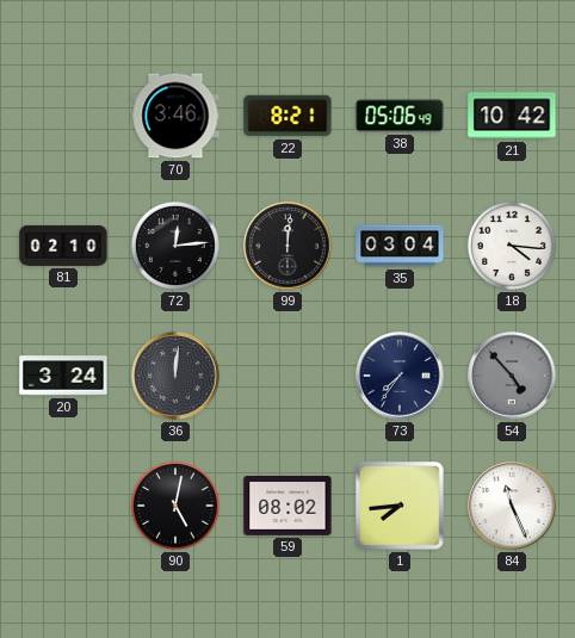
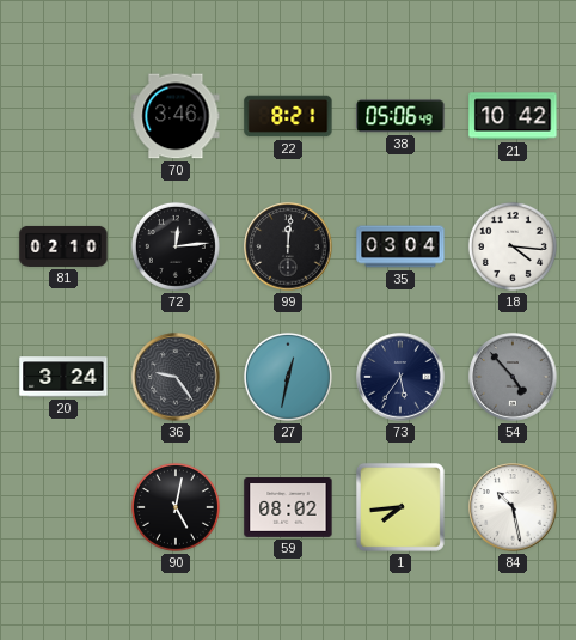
36: 12:01 -> 9:24 (176, 377)
27: none -> 12:32 (288, 377)
73: 7:36 -> 5:36 (400, 377)
84: 11:26 -> 10:28 (513, 507)
